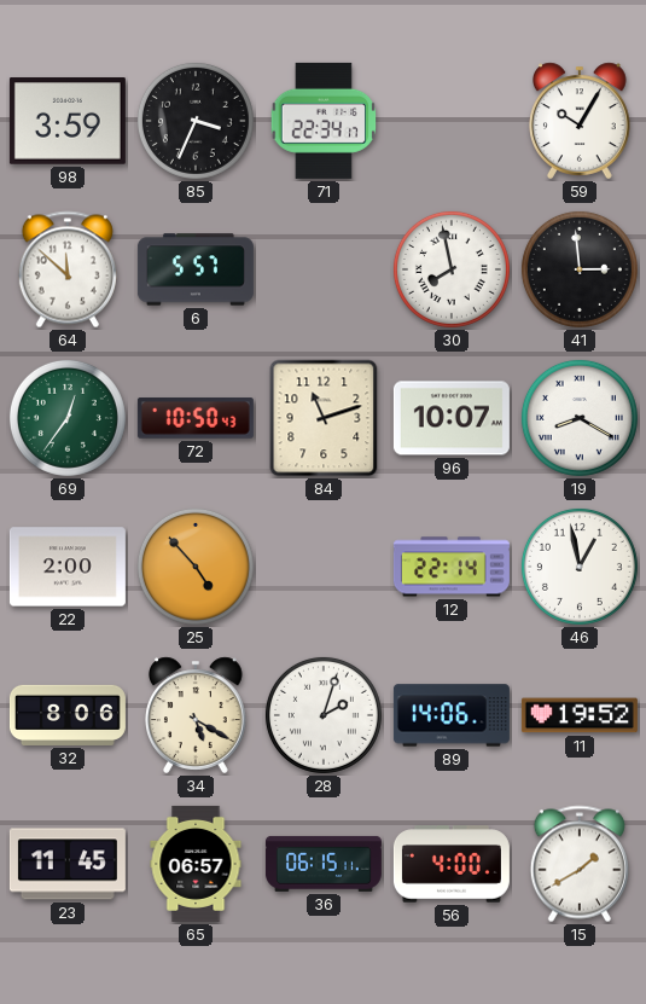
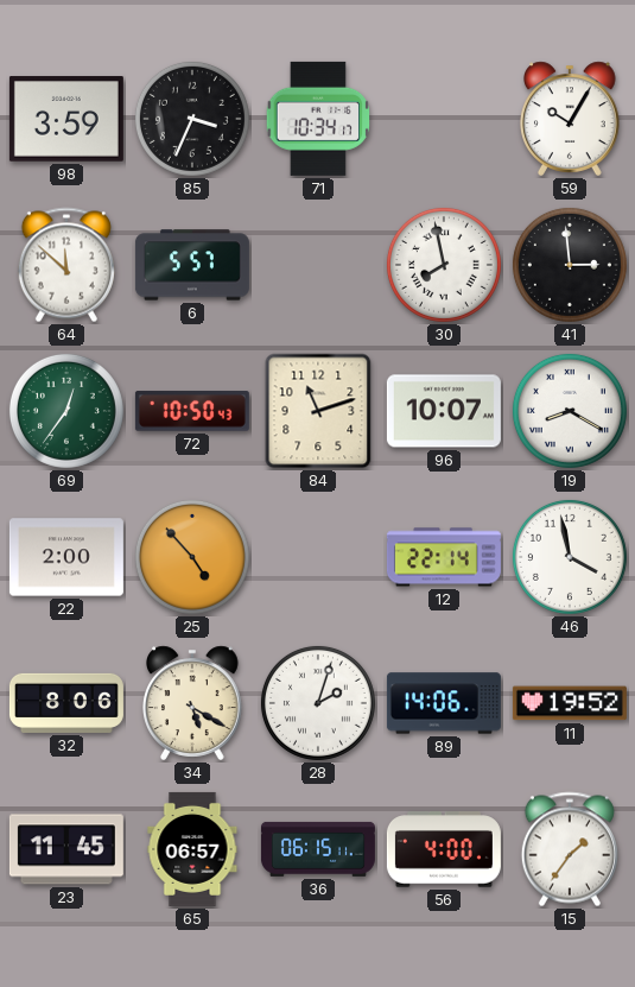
71: 22:34 -> 10:34 (318, 119)
46: 12:58 -> 3:58 (570, 557)
15: 1:40 -> 1:36 (570, 849)
